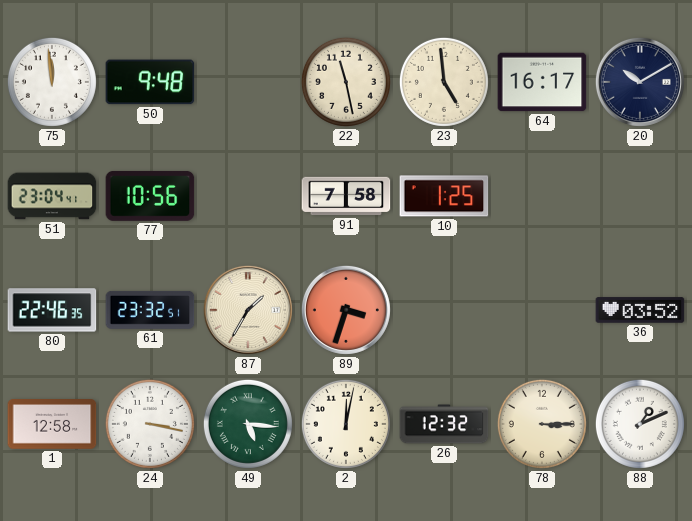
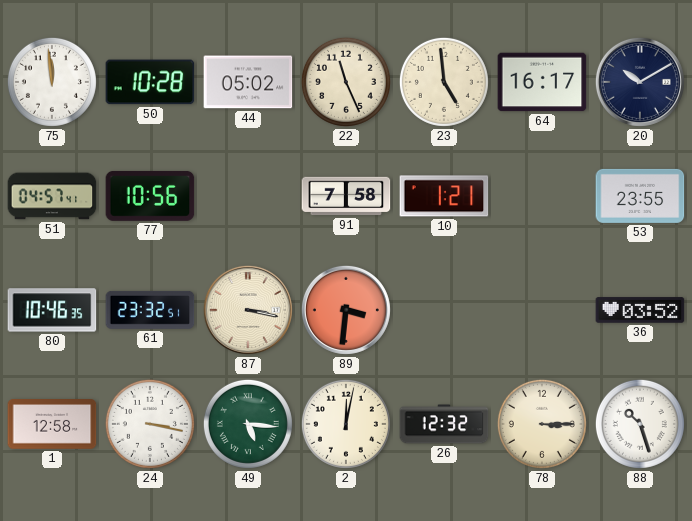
50: 9:48 -> 10:28 (150, 82)
44: none -> 05:02 (248, 82)
22: 11:28 -> 11:26 (346, 82)
51: 23:04 -> 04:57 (52, 196)
10: 1:25 -> 1:21 (444, 196)
53: none -> 23:55 (640, 196)
80: 22:46 -> 10:46 (52, 310)
87: 1:35 -> 3:17 (248, 310)
89: 3:33 -> 3:31 (346, 310)
88: 1:11 -> 10:27 (640, 424)
